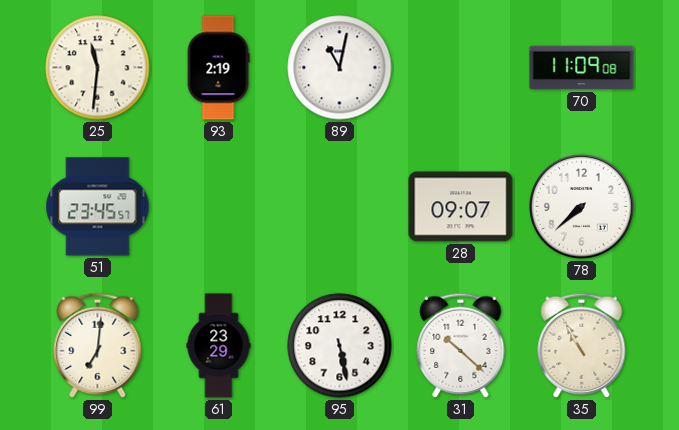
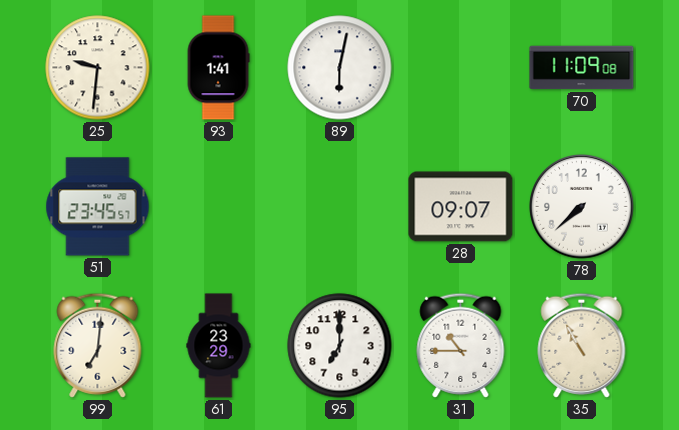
25: 11:31 -> 9:31 (98, 68)
93: 2:19 -> 1:41 (218, 68)
89: 11:02 -> 6:02 (340, 68)
95: 5:28 -> 7:00 (340, 346)
31: 10:22 -> 10:45 (461, 345)
